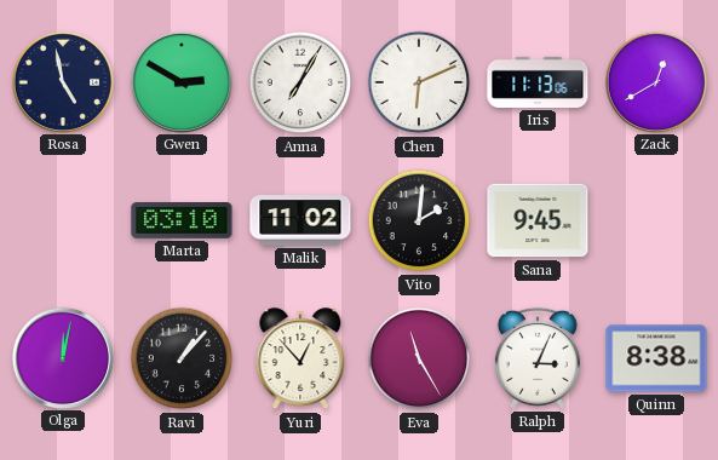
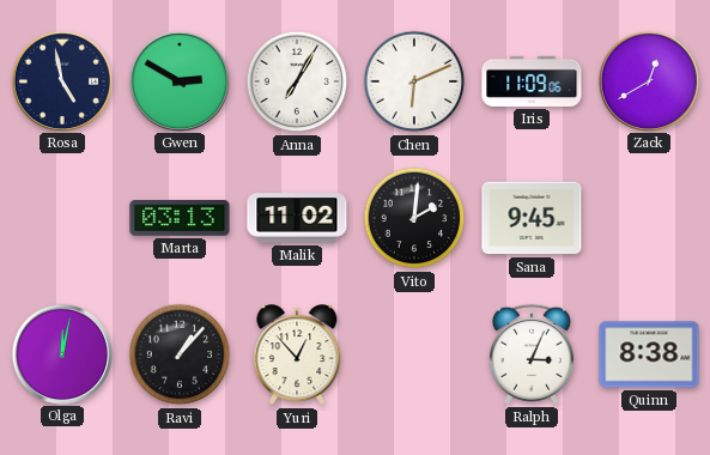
Iris: 11:13 -> 11:09 (532, 81)
Marta: 03:10 -> 03:13 (180, 219)
Eva: 11:25 -> none (419, 358)
